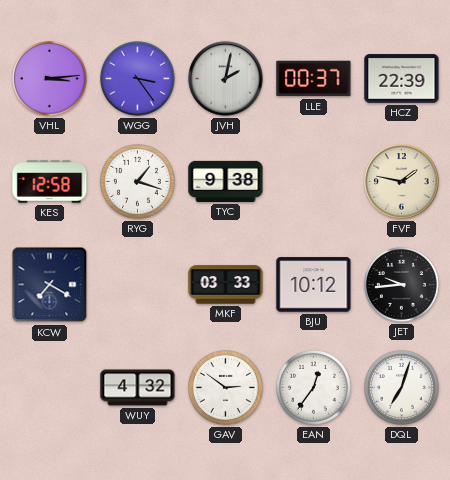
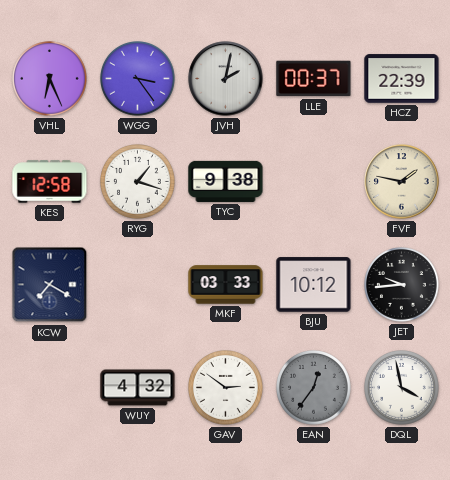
VHL: 3:14 -> 6:26 (50, 79)
EAN dial: white -> grey (314, 388)
DQL: 7:03 -> 3:58 (402, 388)
